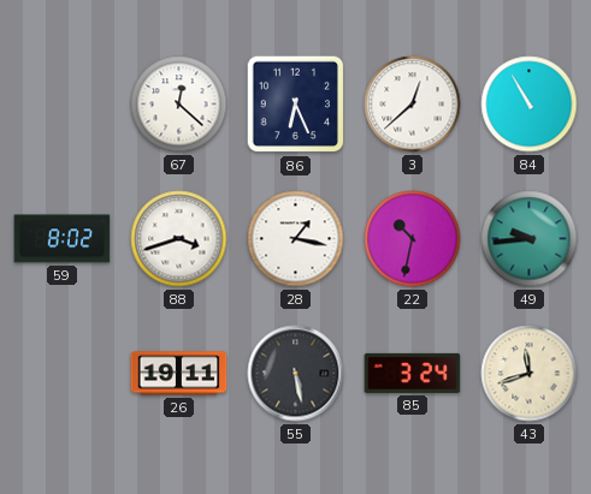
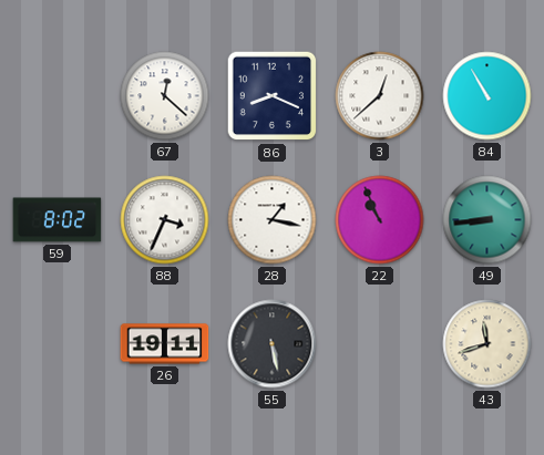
86: 6:26 -> 8:19 (273, 96)
88: 3:42 -> 3:34 (165, 220)
22: 10:32 -> 10:56 (380, 220)
49: 9:44 -> 8:44 (487, 220)
85: 3:24 -> none (413, 373)
